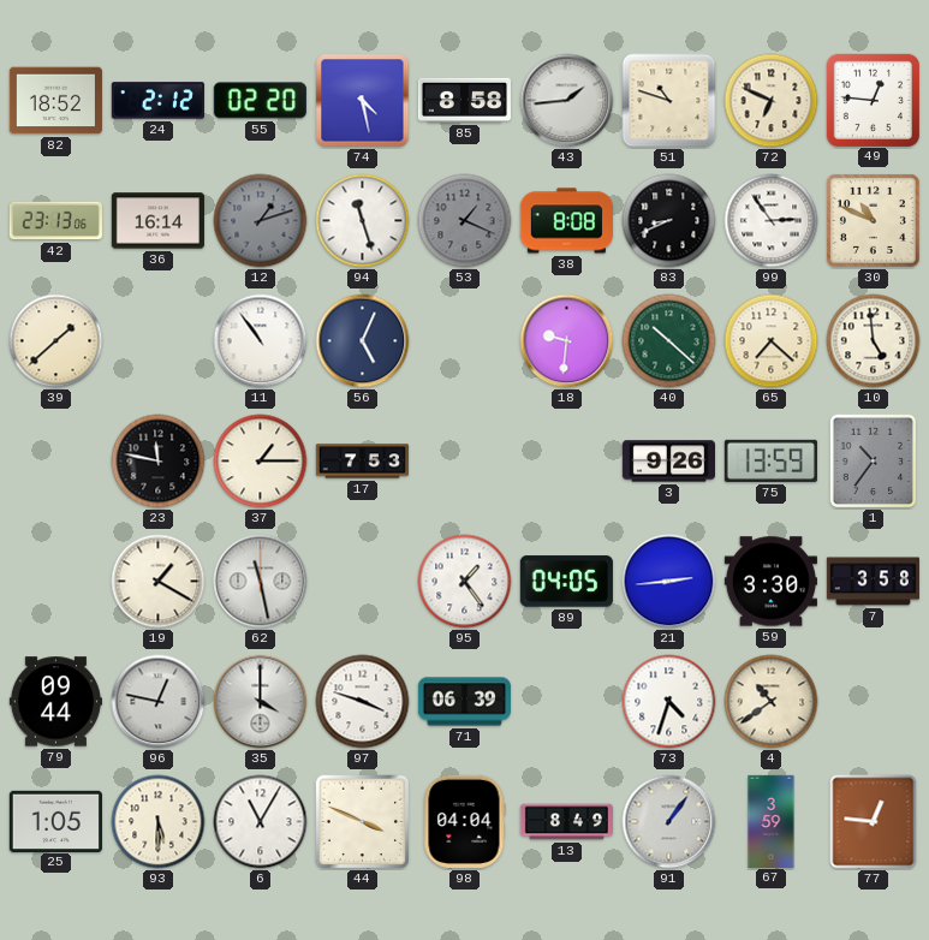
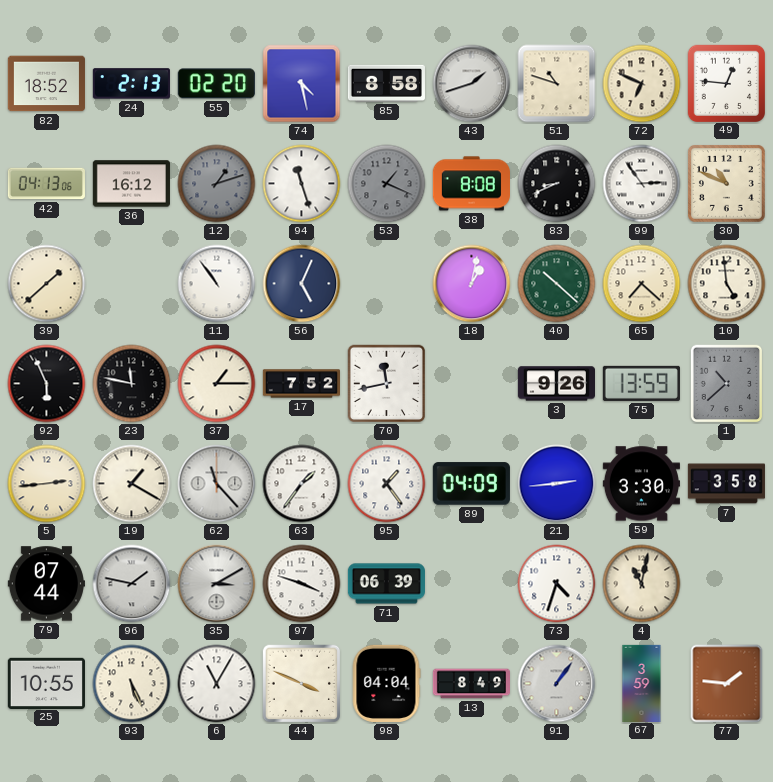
24: 2:12 -> 2:13 (131, 84)
43: 1:44 -> 1:42 (472, 84)
42: 23:13 -> 04:13 (46, 184)
36: 16:14 -> 16:12 (131, 184)
18: 9:31 -> 1:02 (472, 284)
92: none -> 5:56 (47, 384)
17: 7:53 -> 7:52 (301, 384)
70: none -> 11:43 (387, 384)
1: 10:36 -> 10:38 (727, 384)
5: none -> 2:44 (47, 484)
62: 11:28 -> 11:23 (217, 484)
63: none -> 1:36 (302, 484)
89: 04:05 -> 04:09 (471, 484)
79: 09:44 -> 07:44 (46, 584)
96: 12:47 -> 1:47 (132, 584)
35: 4:00 -> 3:10 (217, 584)
4: 10:39 -> 11:02 (642, 584)
25: 1:05 -> 10:55 (46, 683)
93: 5:30 -> 5:26 (132, 684)
77: 12:46 -> 1:46 (727, 684)
